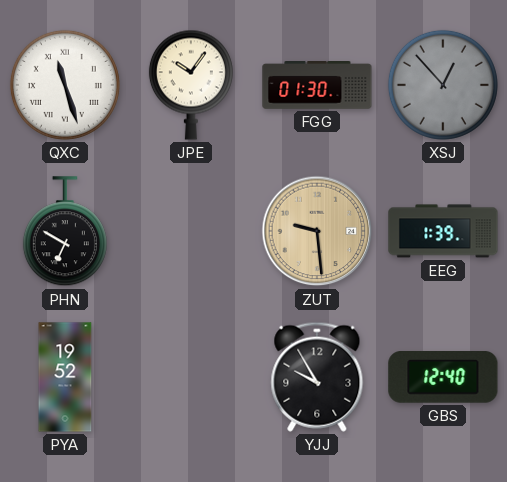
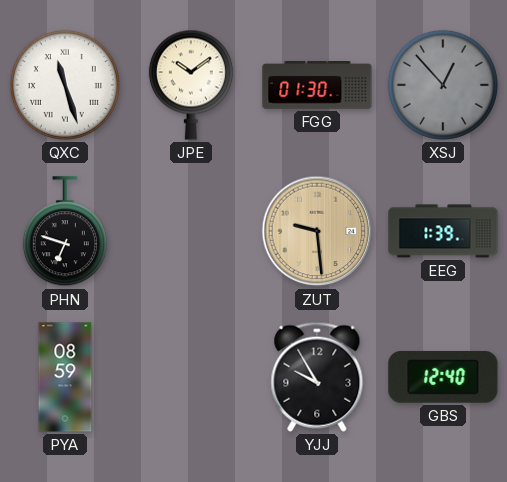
JPE: 10:06 -> 10:09 (191, 85)
PHN: 6:50 -> 6:48 (65, 232)
PYA: 19:52 -> 08:59 (65, 377)
